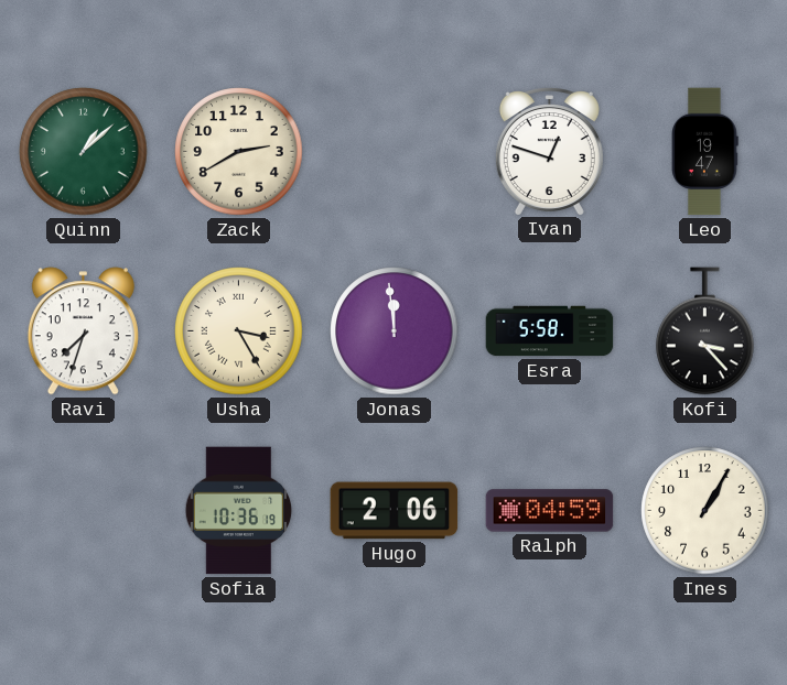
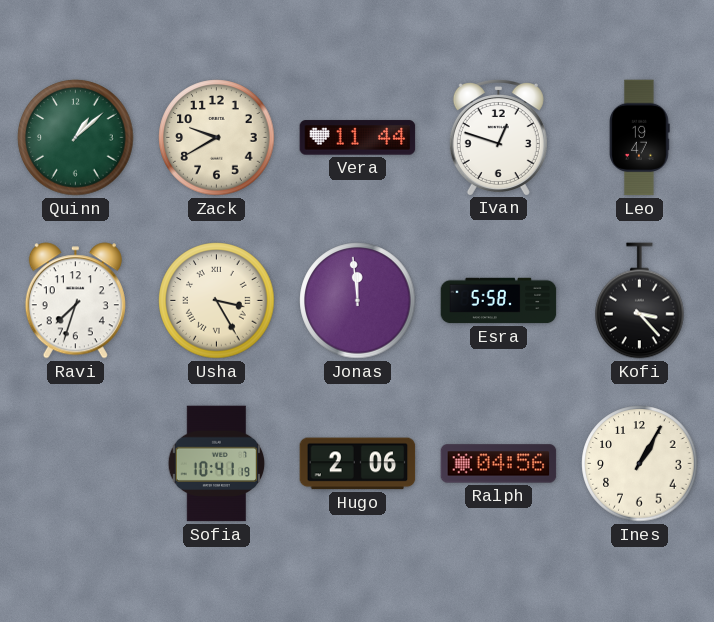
Zack: 2:40 -> 9:40 (217, 138)
Vera: none -> 11:44 (358, 138)
Sofia: 10:36 -> 10:41 (217, 464)
Ralph: 04:59 -> 04:56 (499, 464)
